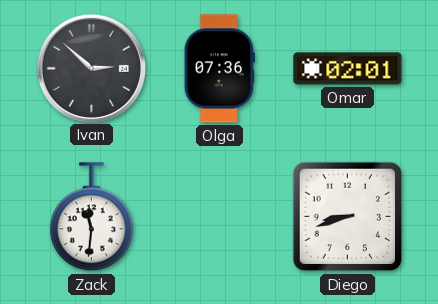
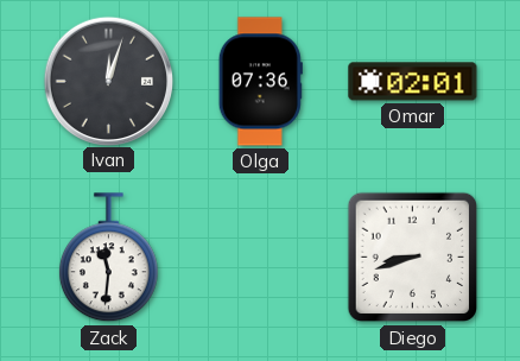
Ivan: 2:52 -> 12:03 (108, 81)
